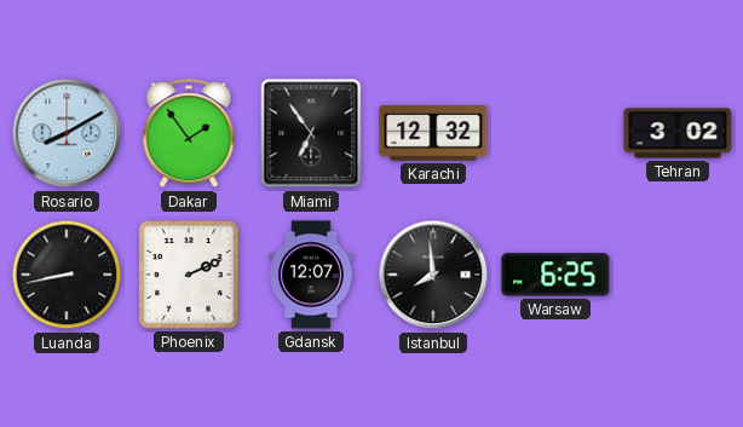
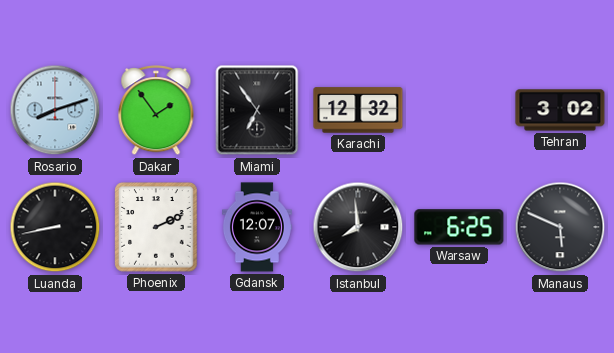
Rosario: 8:10 -> 8:12 (55, 110)
Manaus: none -> 5:49 (560, 227)
